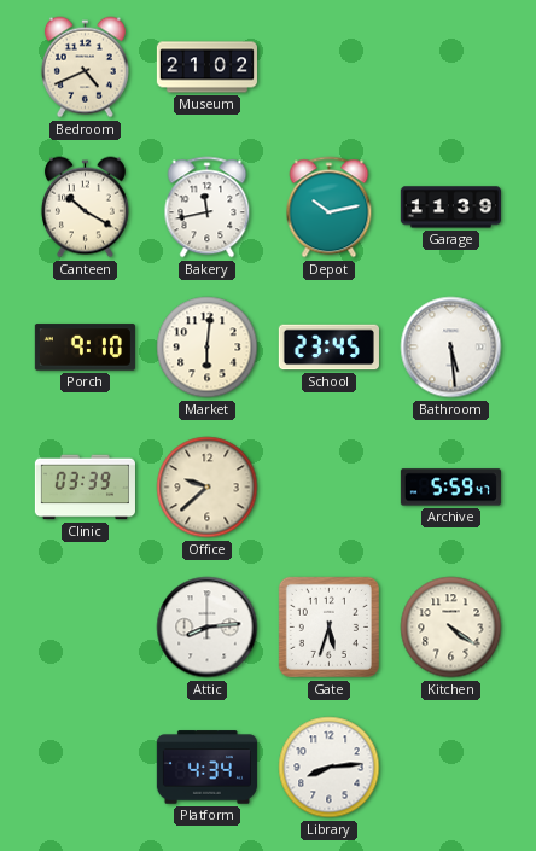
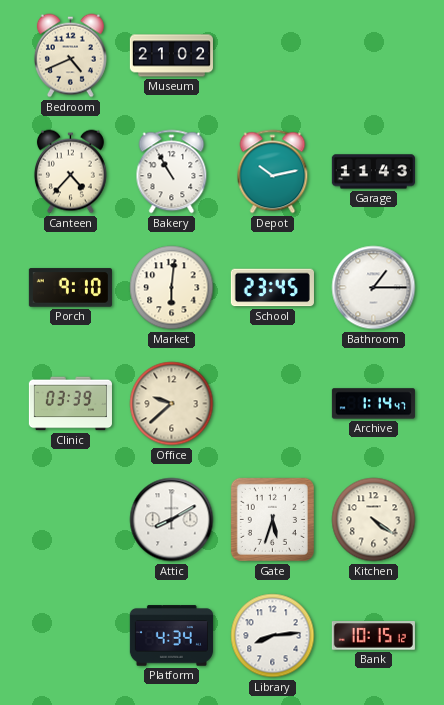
Canteen: 10:20 -> 4:37 (70, 172)
Bakery: 11:43 -> 10:55 (172, 172)
Garage: 11:39 -> 11:43 (373, 172)
Bathroom: 5:29 -> 1:15 (374, 288)
Archive: 5:59 -> 1:14 (373, 404)
Attic: 8:14 -> 8:10 (172, 520)
Bank: none -> 10:15 (373, 636)
